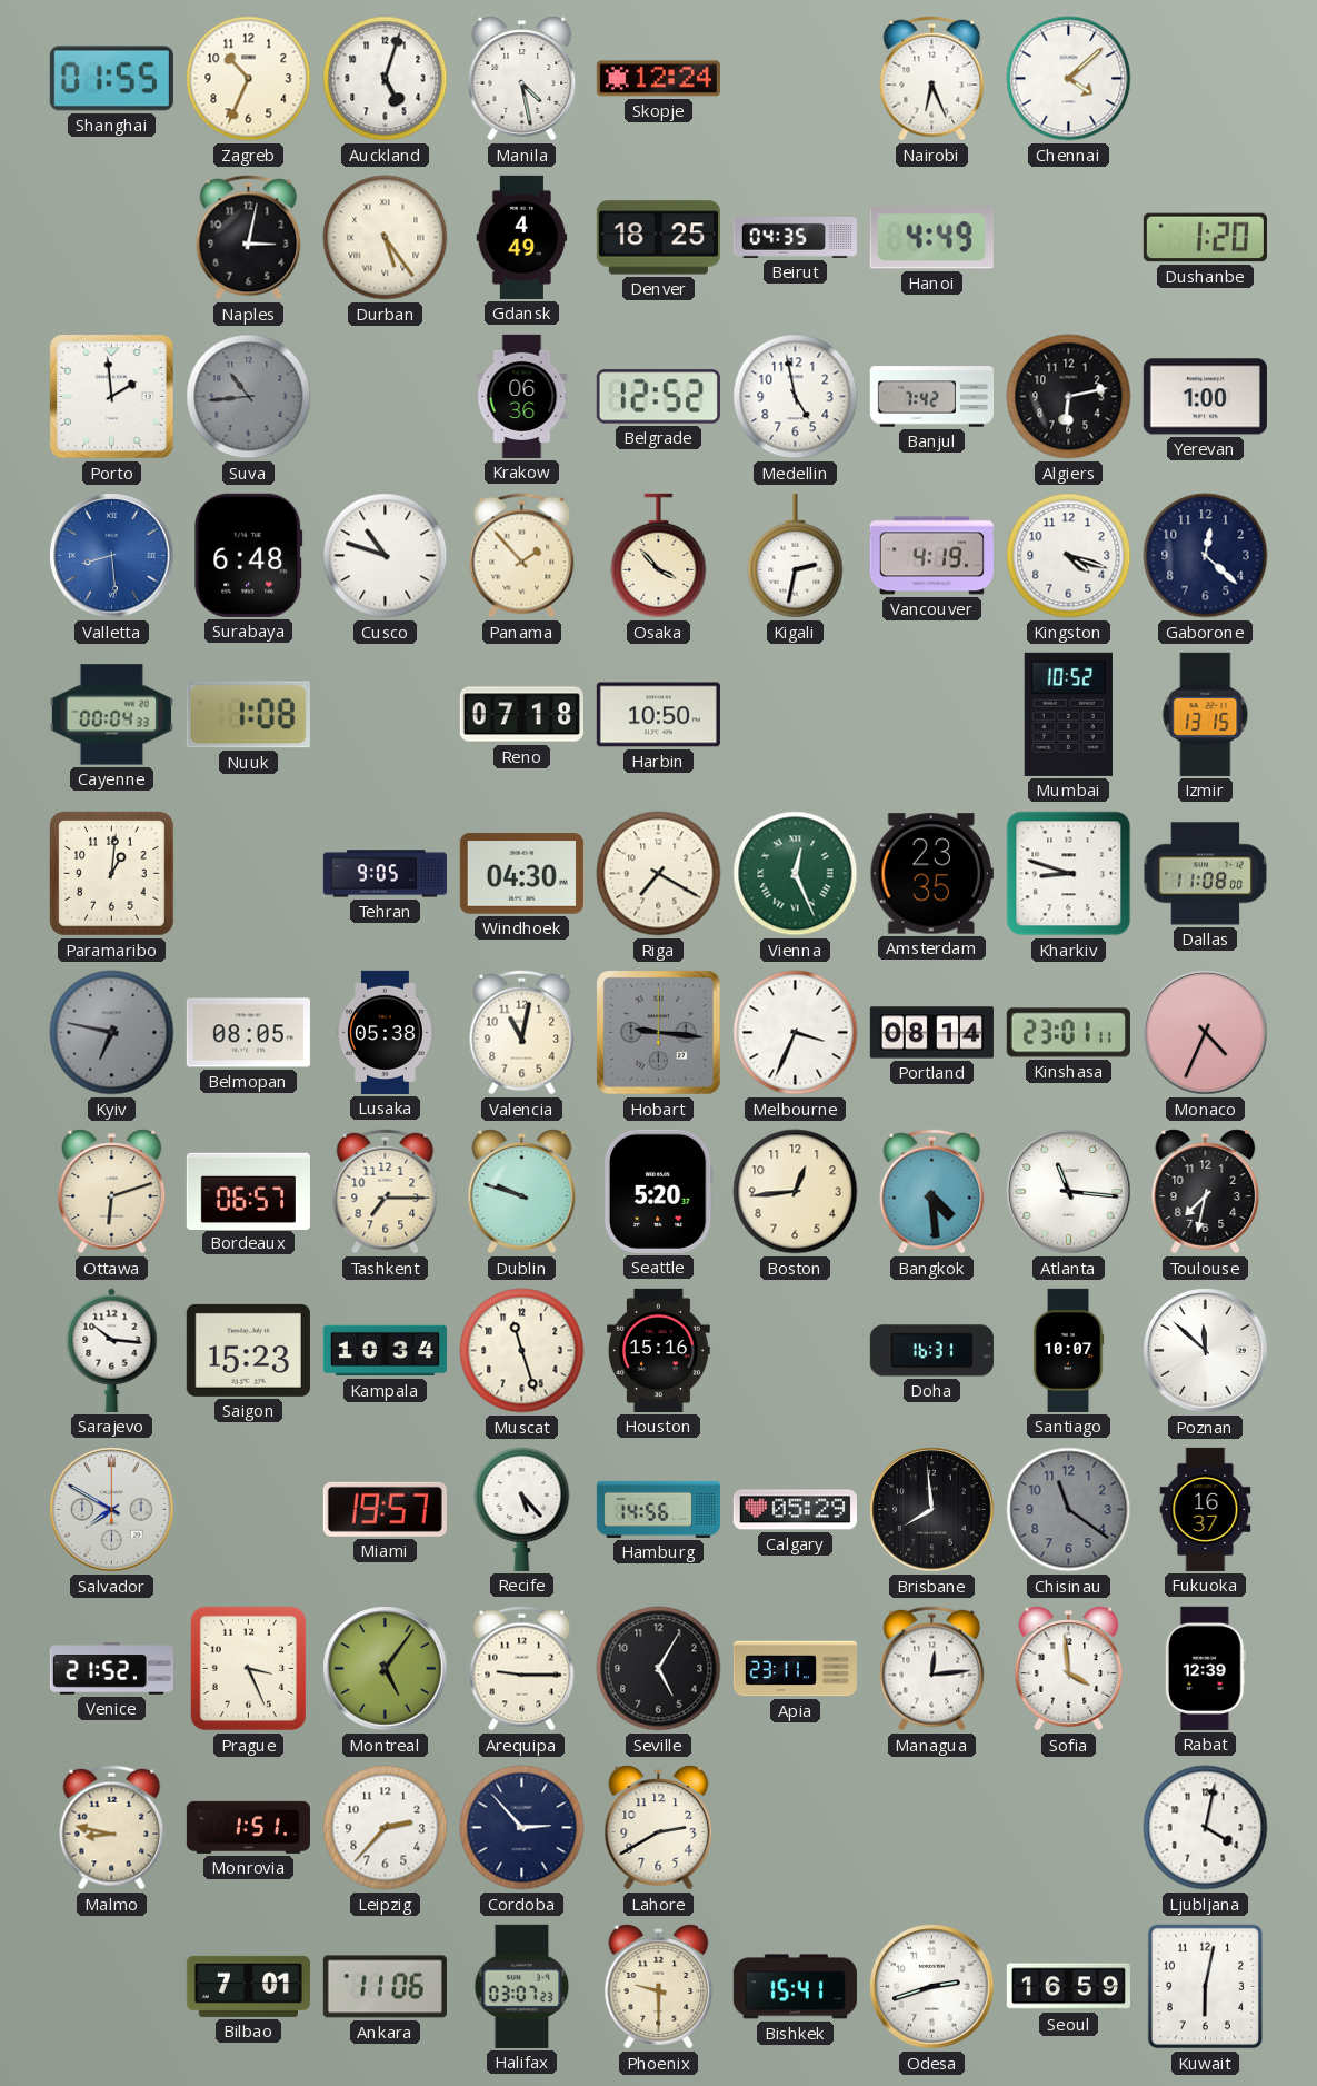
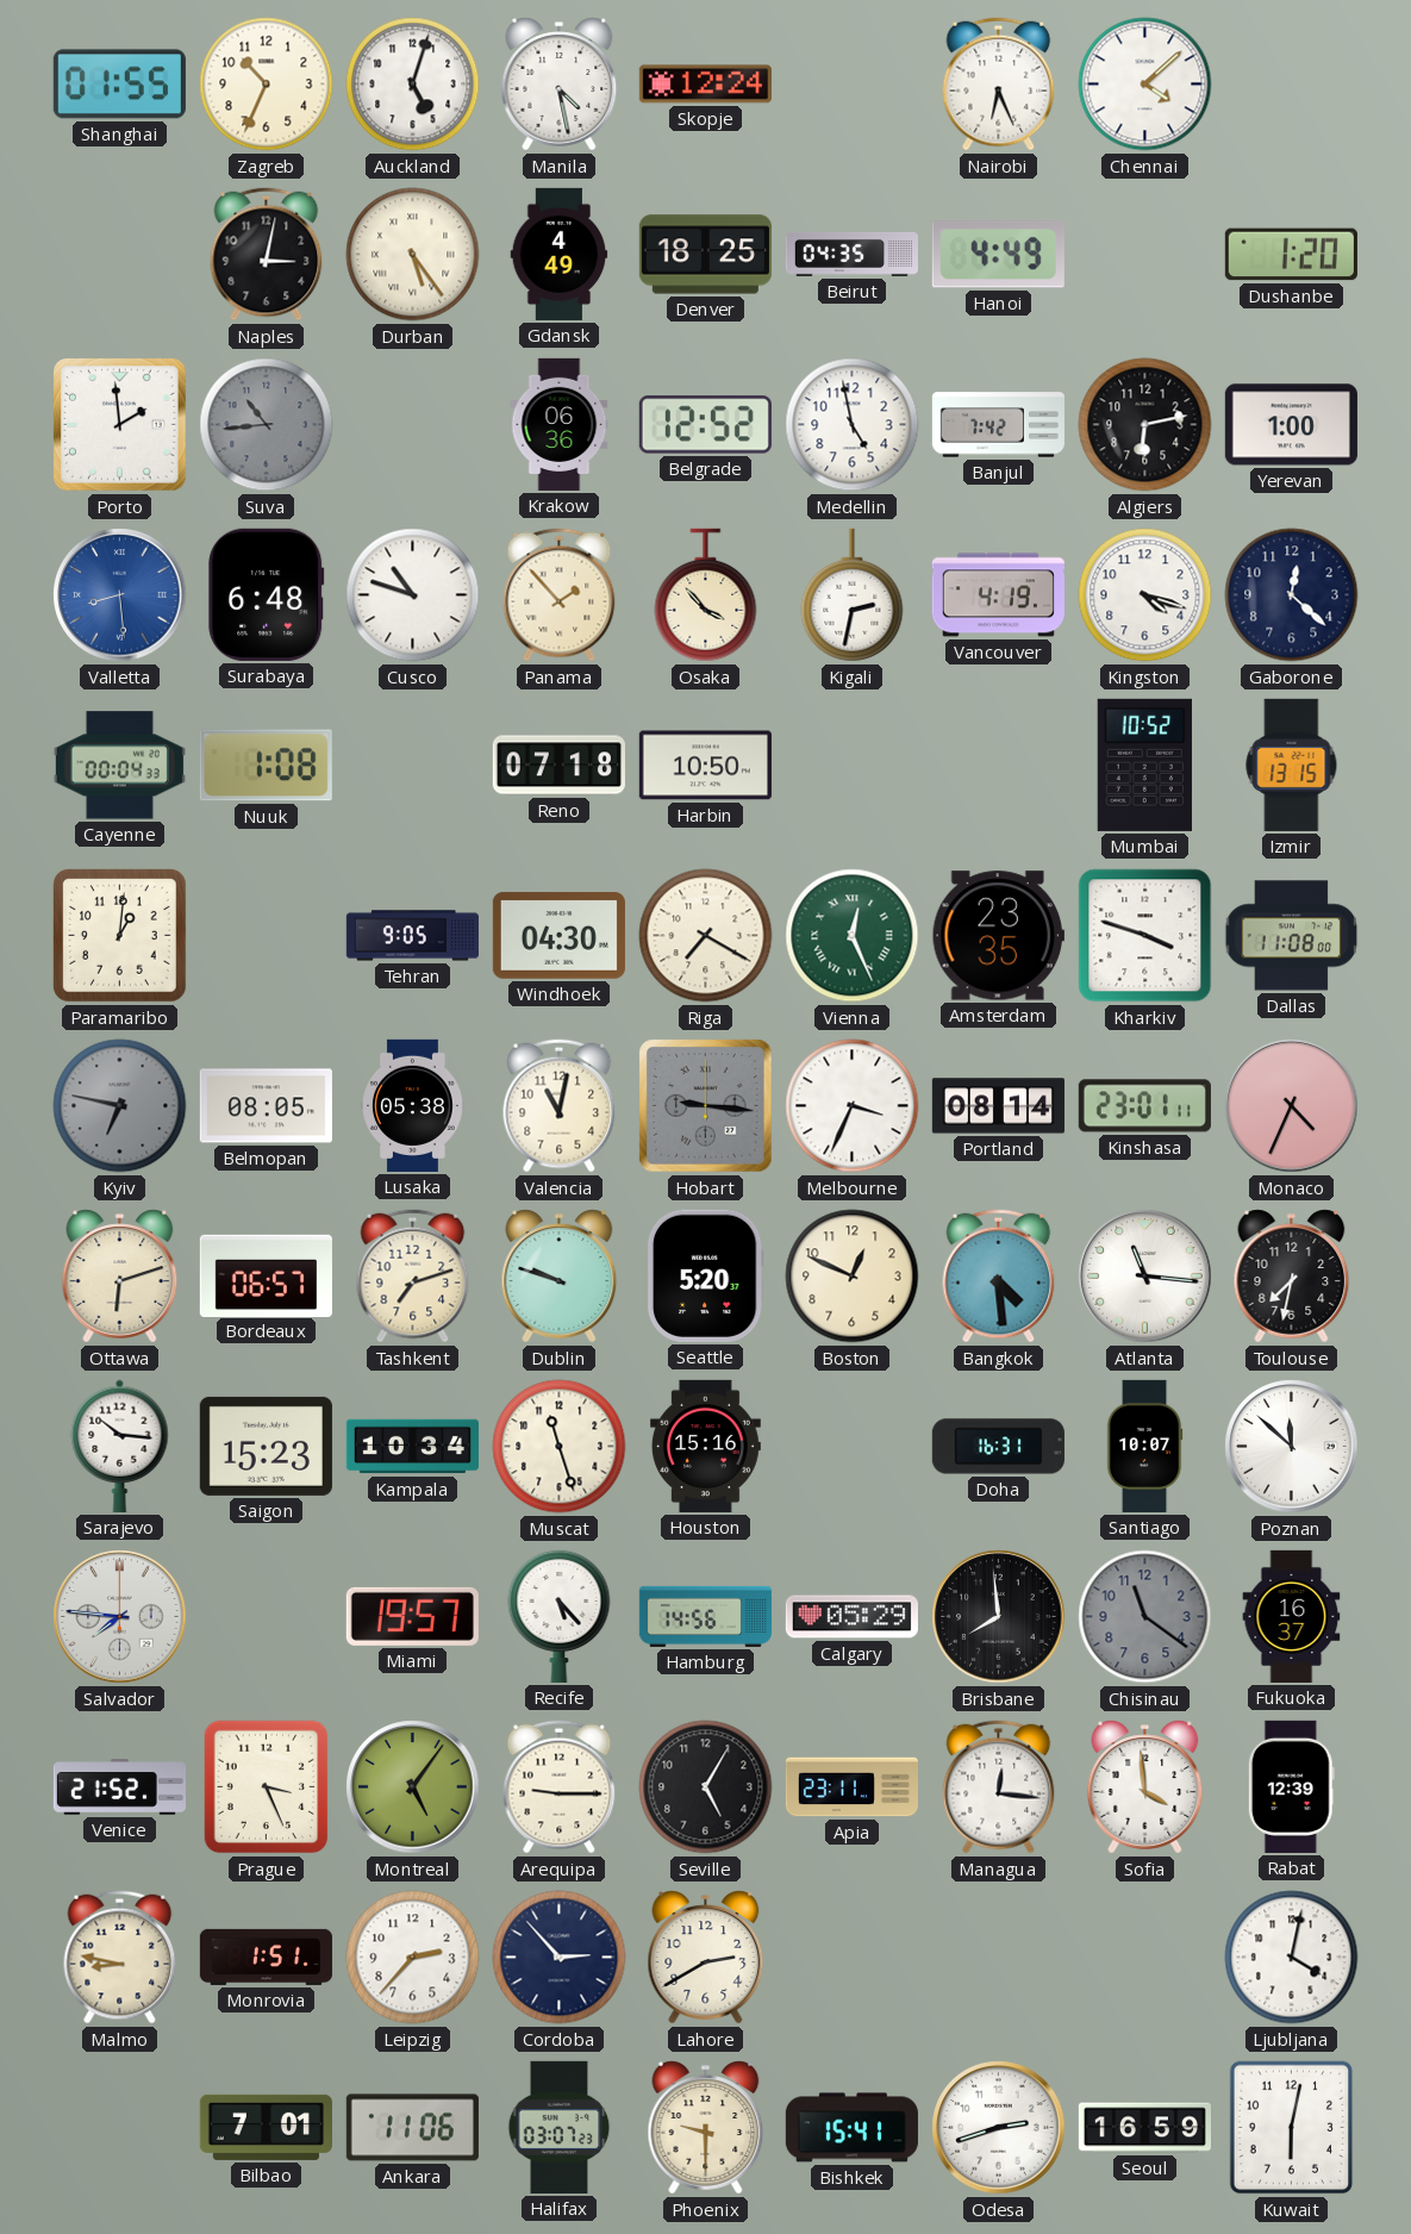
Kharkiv: 8:48 -> 3:48 (1145, 936)
Tashkent: 7:15 -> 7:12 (413, 1277)
Boston: 12:44 -> 12:49 (853, 1277)
Salvador: 7:50 -> 7:46 (120, 1617)
Managua: 12:14 -> 12:16 (999, 1787)
